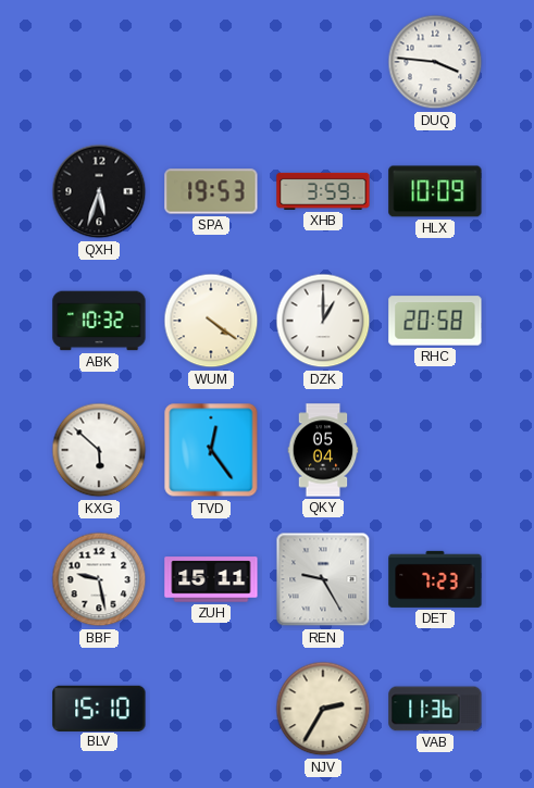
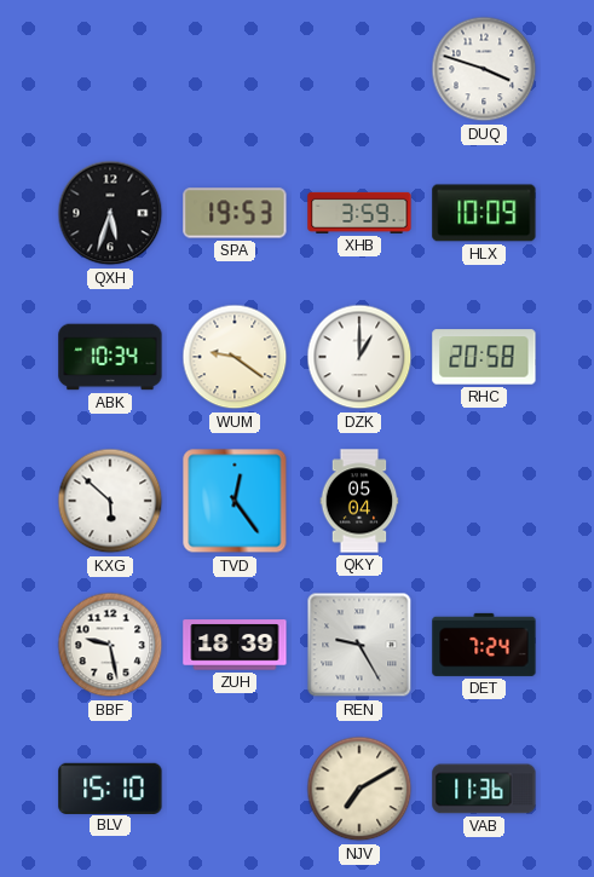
DUQ: 3:46 -> 3:48 (484, 69)
ABK: 10:32 -> 10:34 (110, 357)
WUM: 4:21 -> 9:21 (235, 357)
ZUH: 15:11 -> 18:39 (235, 645)
DET: 7:23 -> 7:24 (484, 645)
NJV: 2:35 -> 7:10 (359, 789)
